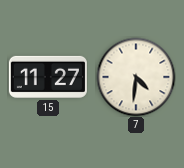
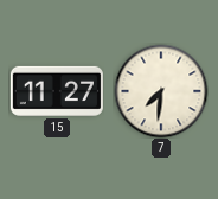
7: 4:31 -> 7:31 (161, 91)
